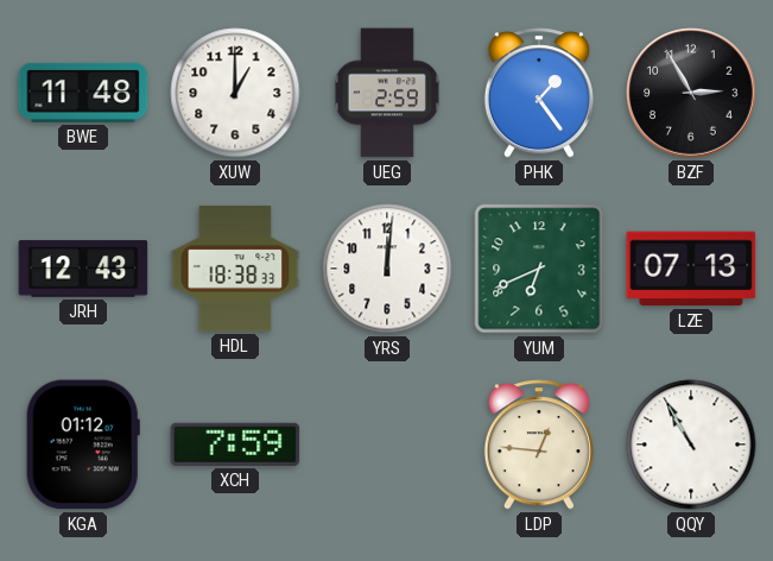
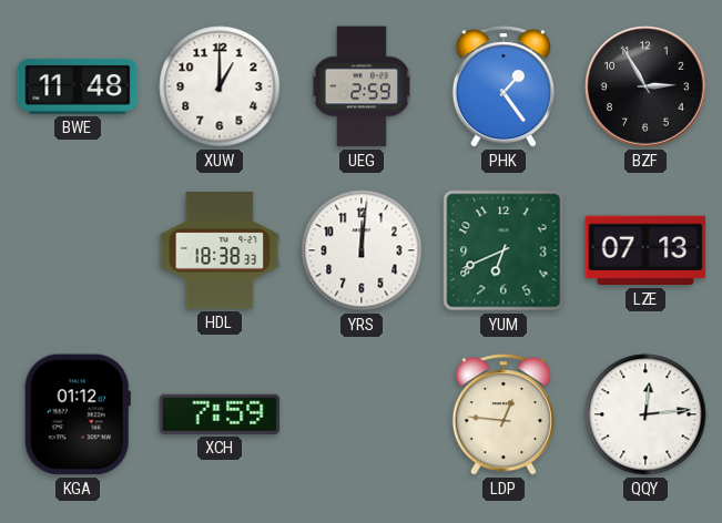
JRH: 12:43 -> none (83, 269)
QQY: 10:55 -> 12:14 (645, 414)
